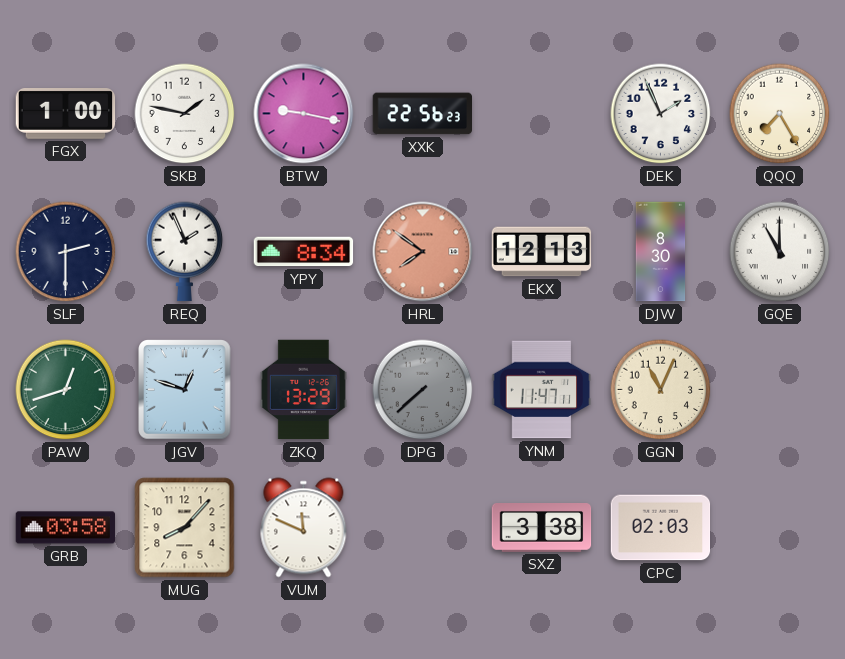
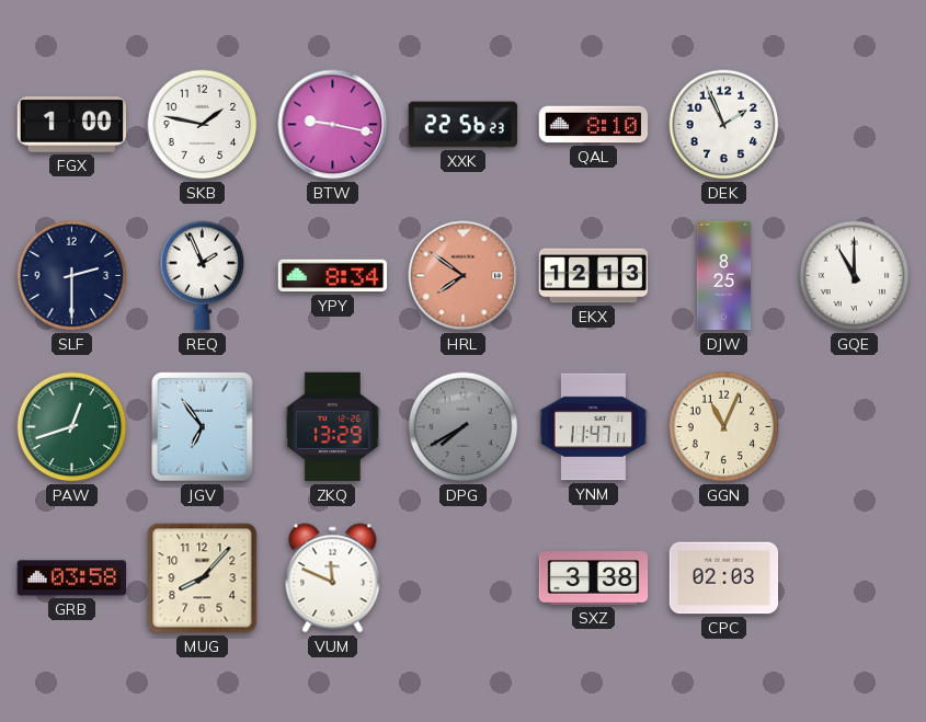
QAL: none -> 8:10 (594, 125)
QQQ: 7:25 -> none (780, 114)
DJW: 8:30 -> 8:25 (724, 276)
JGV: 12:48 -> 6:54 (203, 427)
DPG: 7:38 -> 7:40 (464, 427)
